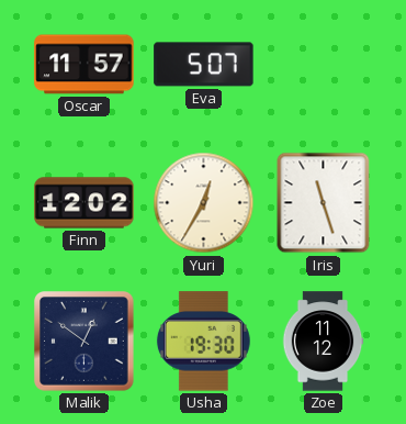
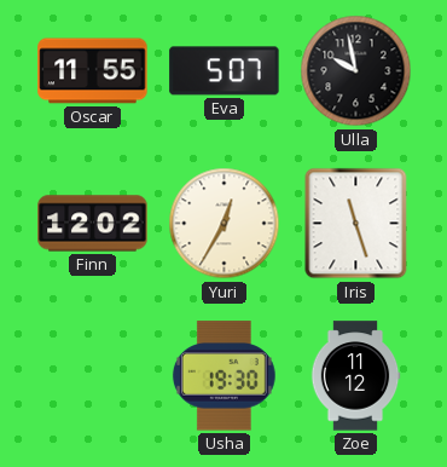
Oscar: 11:57 -> 11:55 (93, 71)
Ulla: none -> 9:58 (356, 71)
Malik: 12:51 -> none (84, 342)
